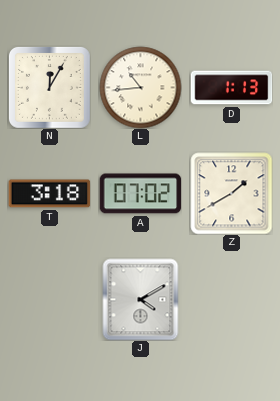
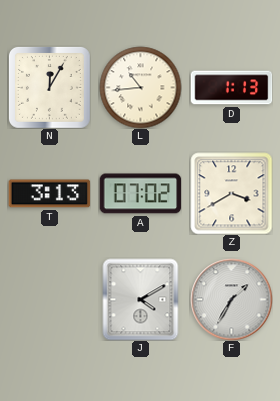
T: 3:18 -> 3:13 (49, 194)
Z: 1:40 -> 3:40 (231, 193)
F: none -> 1:35 (231, 299)
